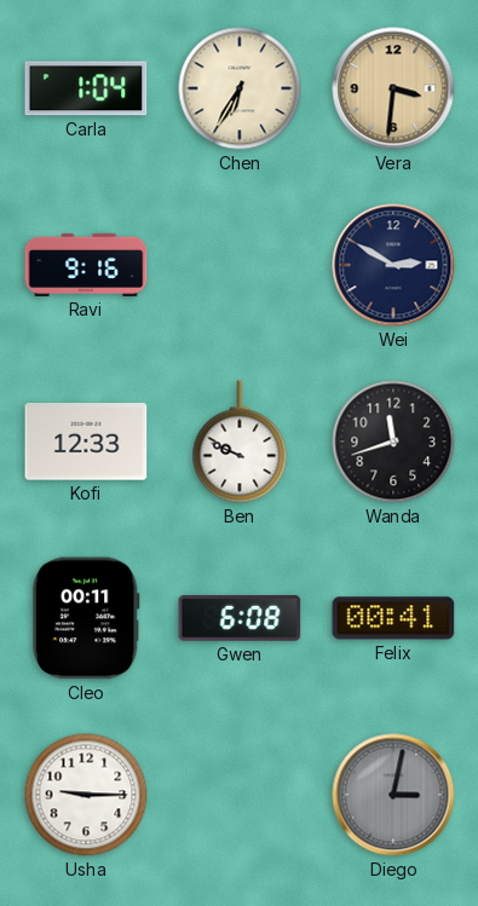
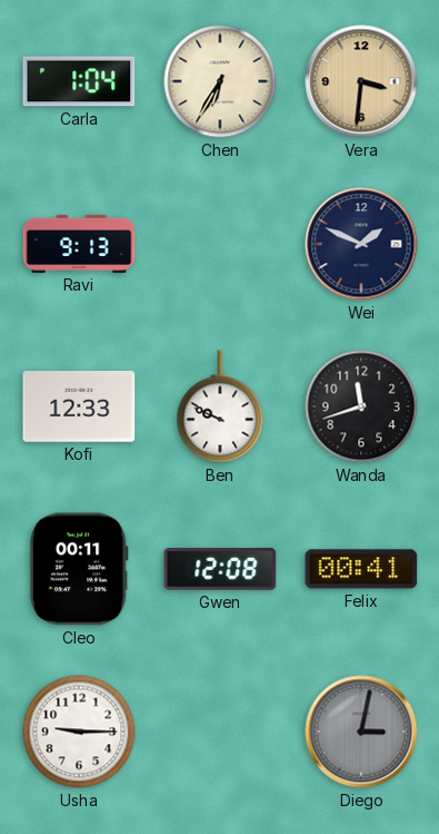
Ravi: 9:16 -> 9:13 (79, 244)
Wei: 2:50 -> 1:49 (361, 244)
Gwen: 6:08 -> 12:08 (220, 569)
